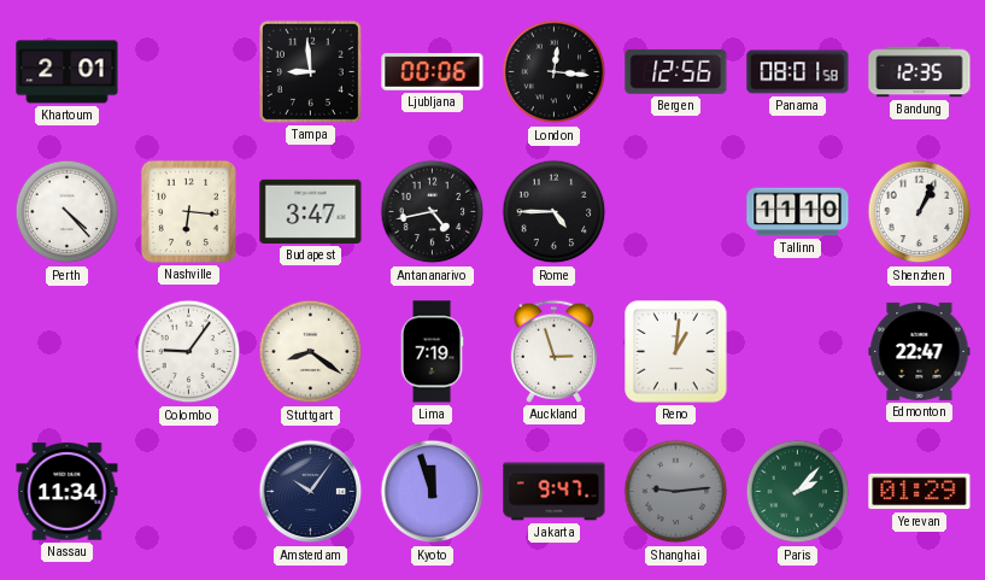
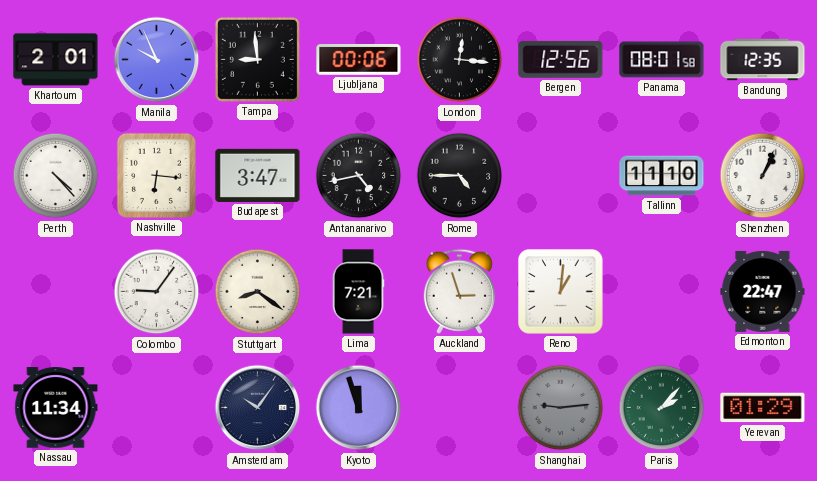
Manila: none -> 9:56 (157, 60)
Lima: 7:19 -> 7:21 (358, 292)
Jakarta: 9:47 -> none (555, 492)
